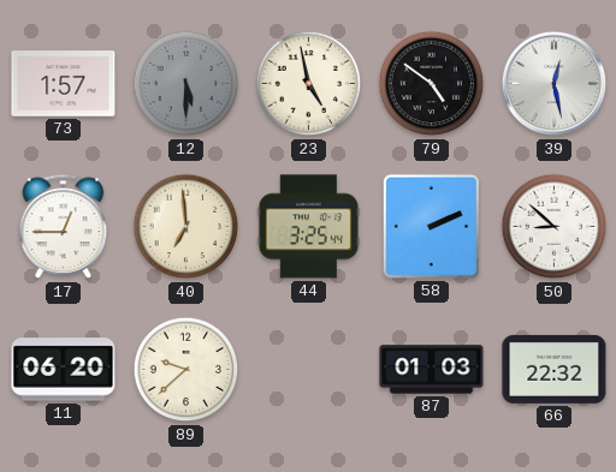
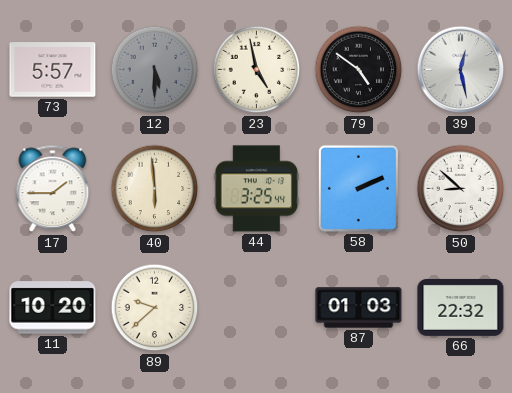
73: 1:57 -> 5:57 (53, 70)
17: 12:45 -> 1:45 (53, 189)
40: 6:59 -> 5:59 (155, 189)
11: 06:20 -> 10:20 (53, 308)
